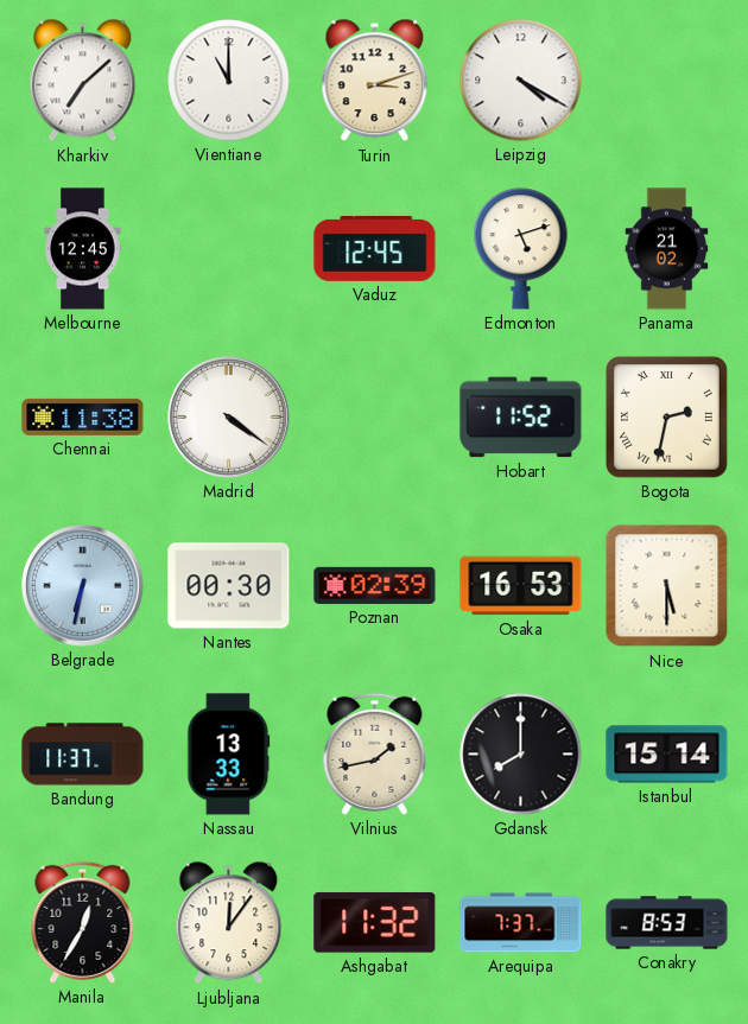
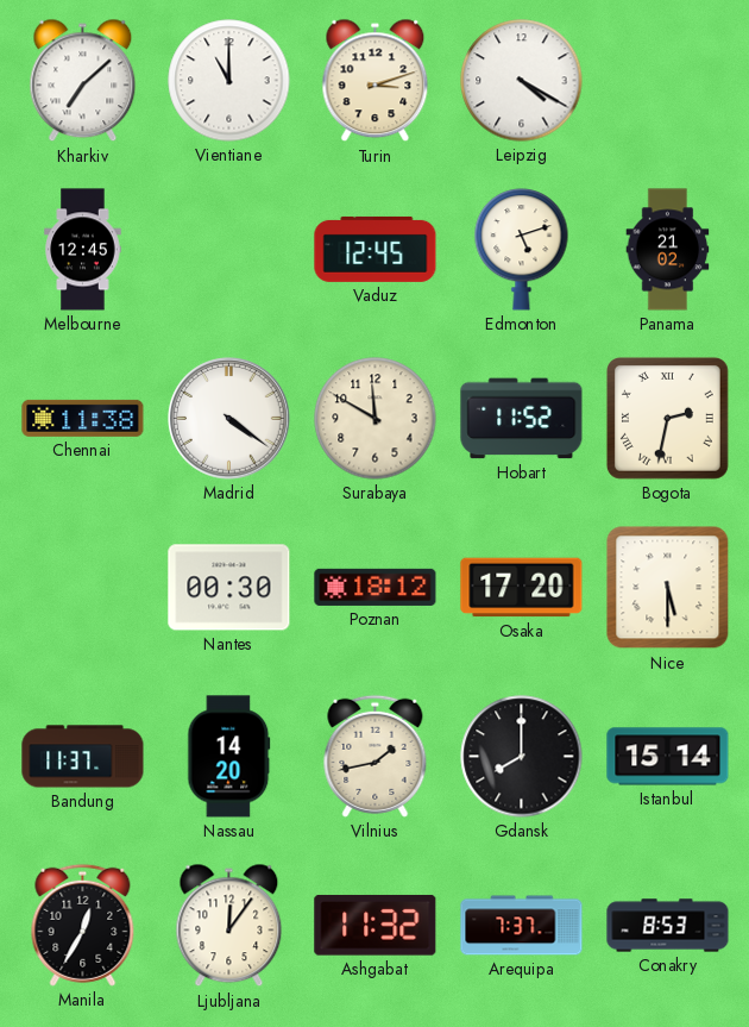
Surabaya: none -> 11:50 (376, 419)
Belgrade: 6:32 -> none (83, 586)
Poznan: 02:39 -> 18:12 (376, 587)
Osaka: 16:53 -> 17:20 (522, 588)
Nassau: 13:33 -> 14:20 (229, 757)
